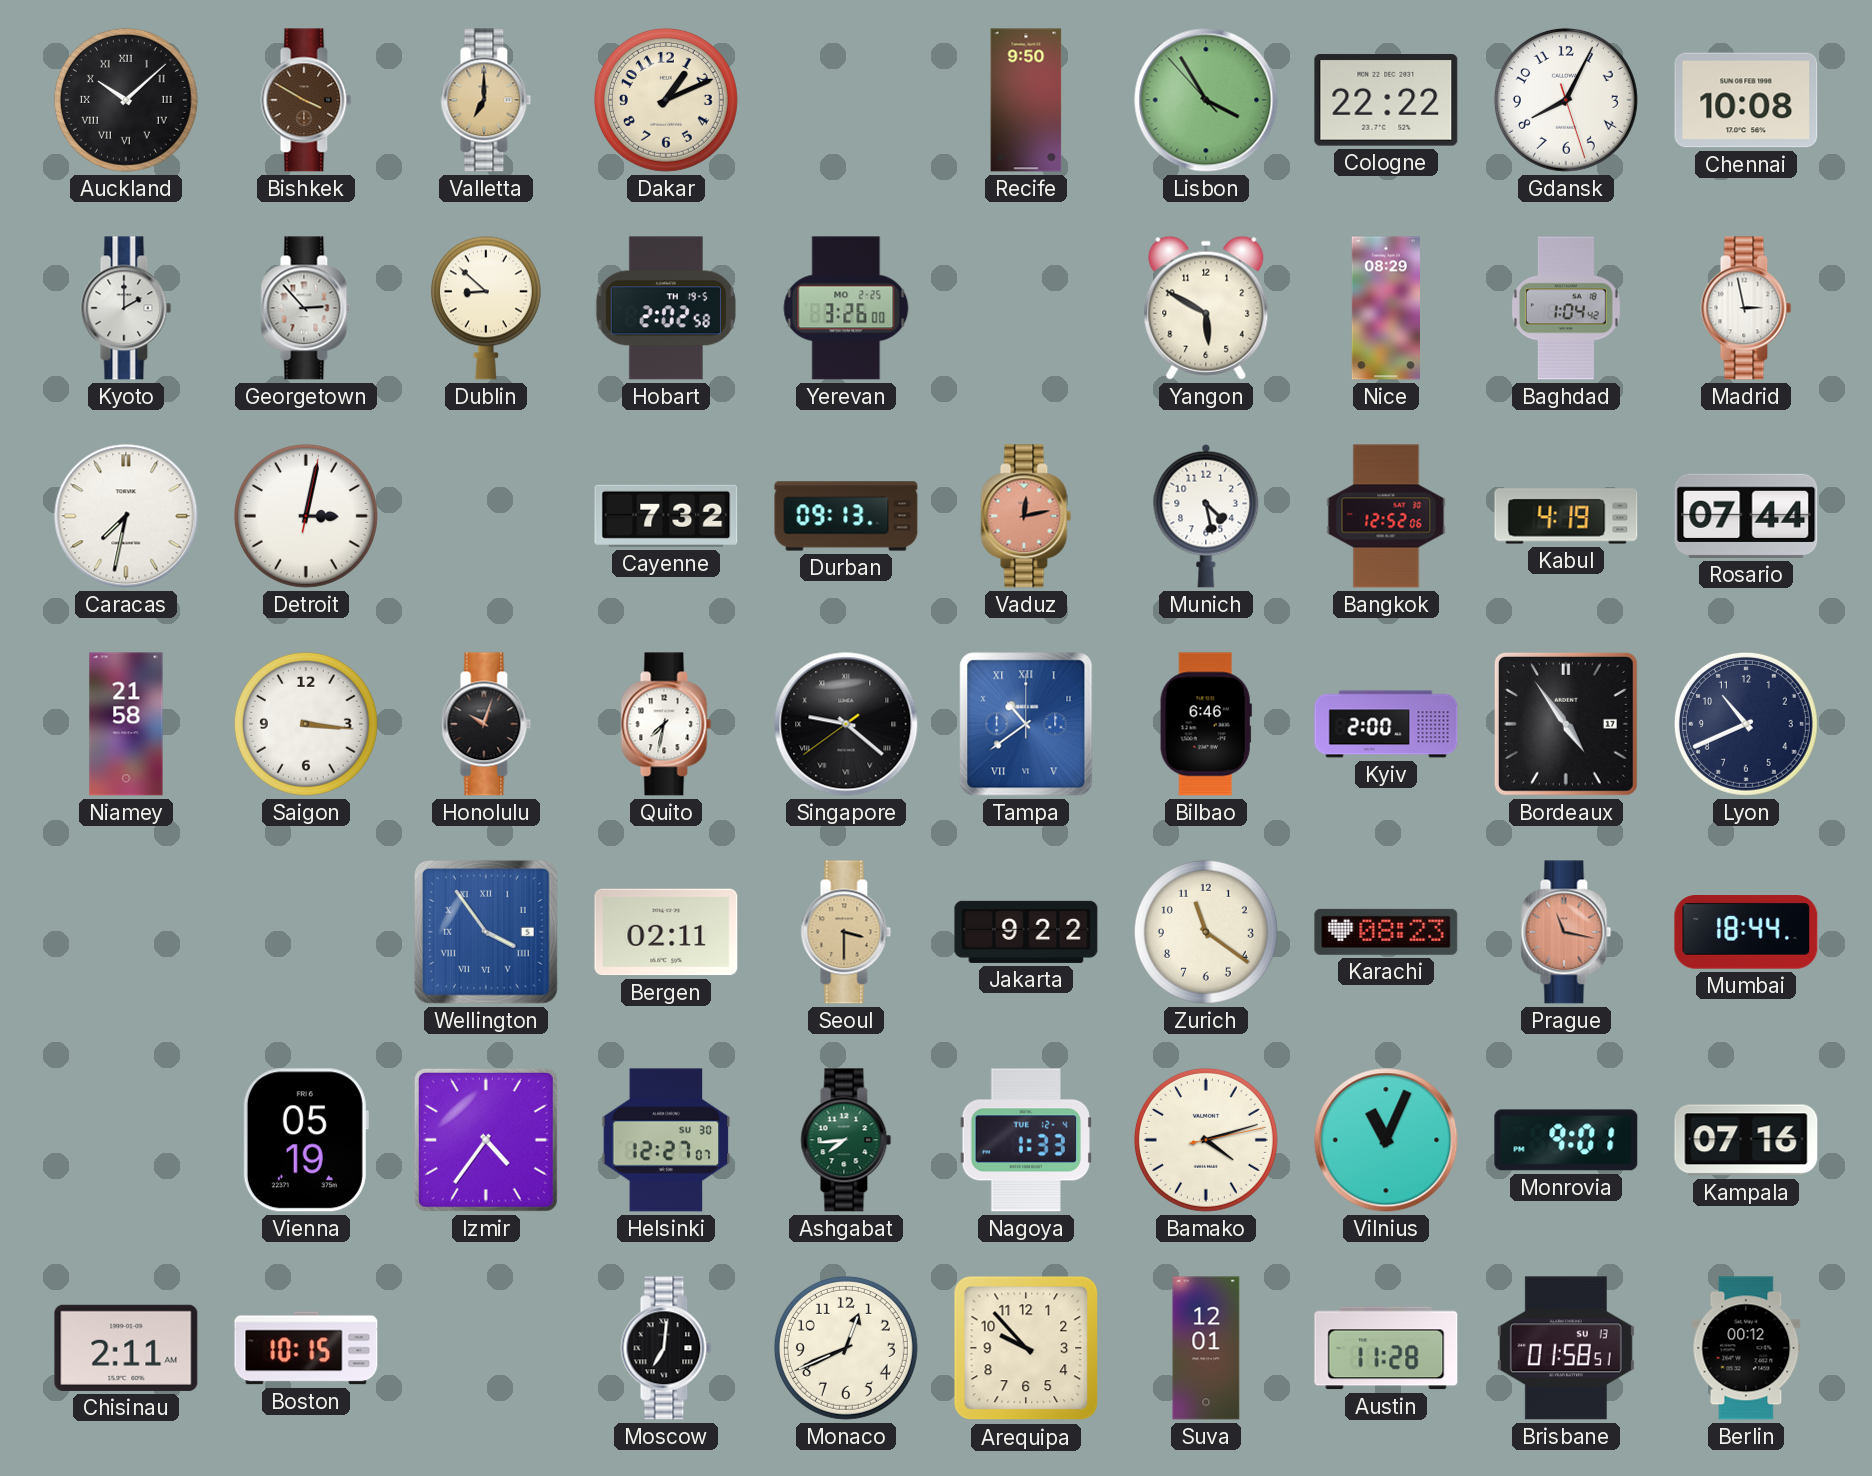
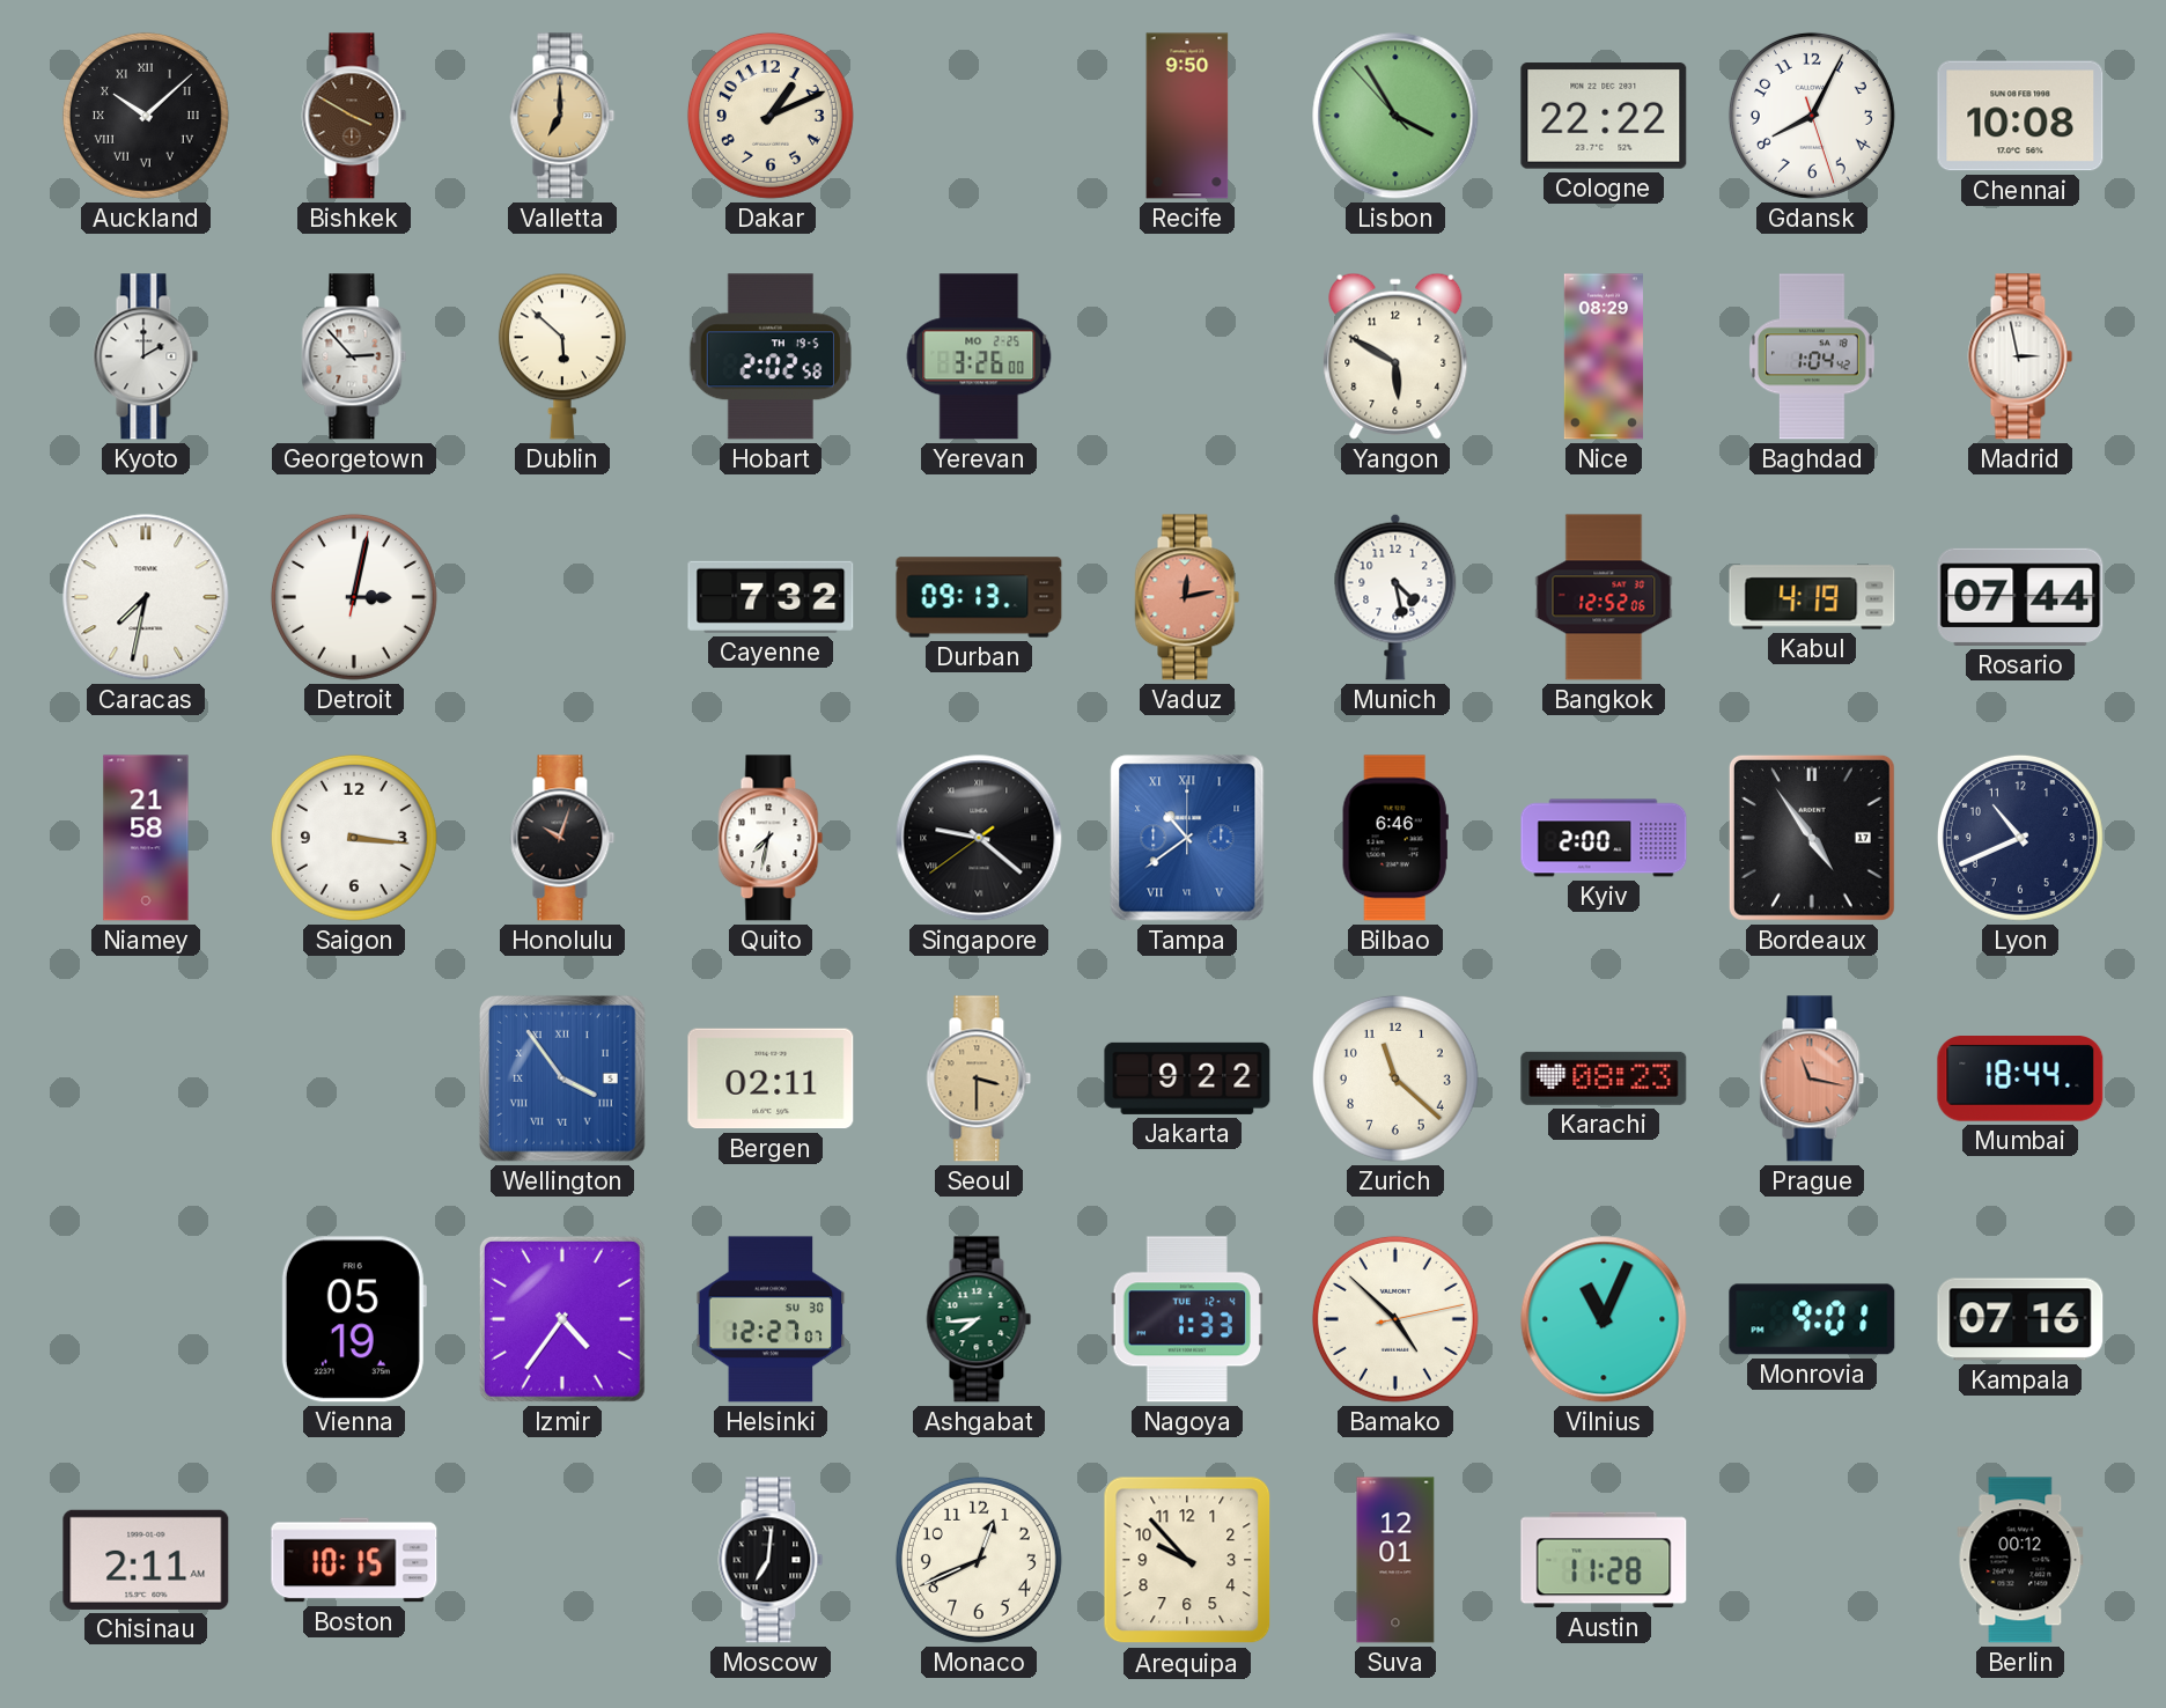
Dublin: 8:52 -> 5:52 (562, 356)
Zurich: 11:21 -> 11:22 (1395, 1078)
Bamako: 4:12 -> 4:52 (1395, 1319)
Brisbane: 01:58 -> none (1566, 1348)
